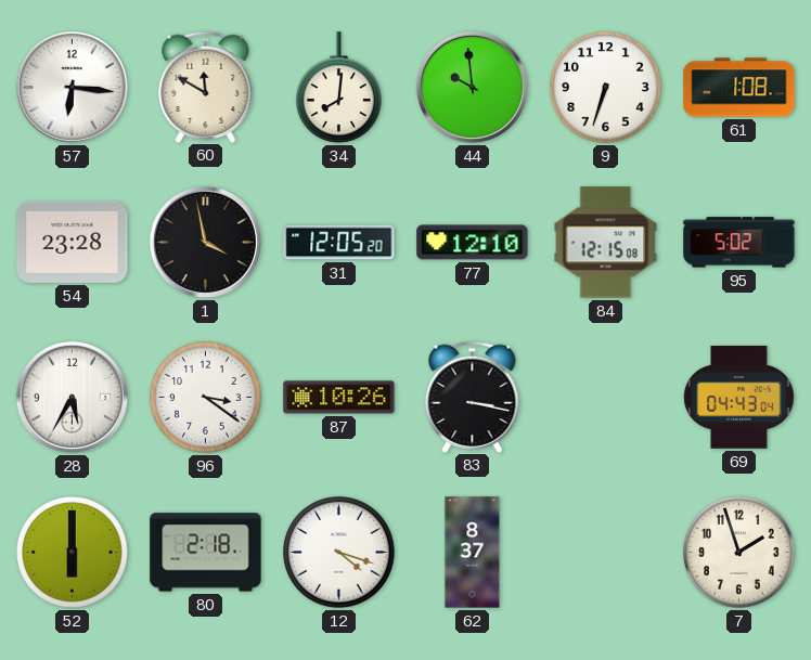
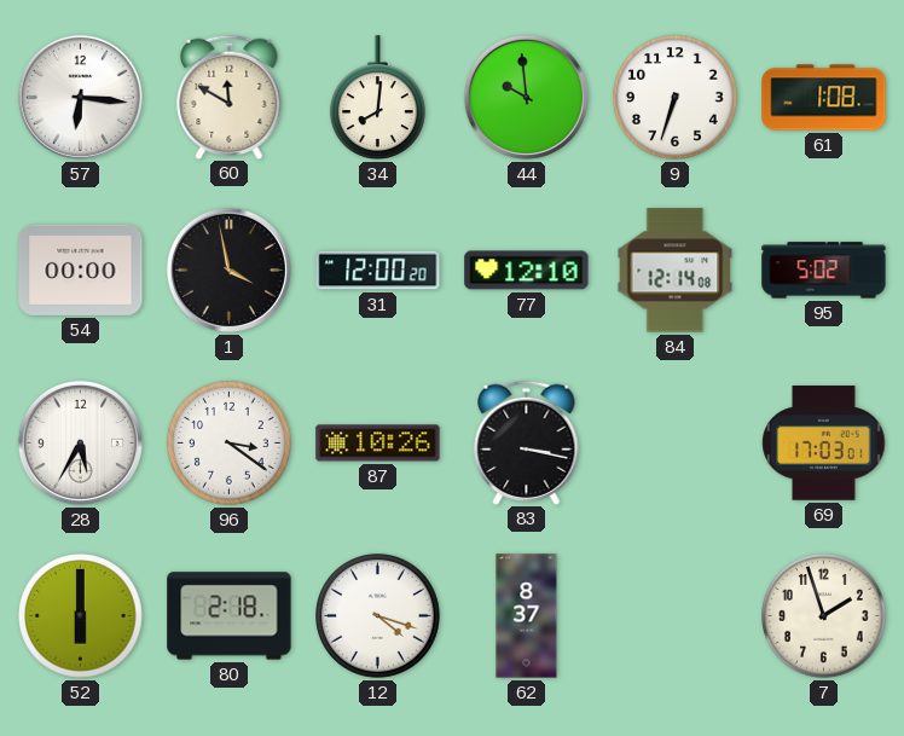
54: 23:28 -> 00:00 (81, 270)
31: 12:05 -> 12:00 (378, 271)
84: 12:15 -> 12:14 (676, 271)
69: 04:43 -> 17:03 (824, 444)
